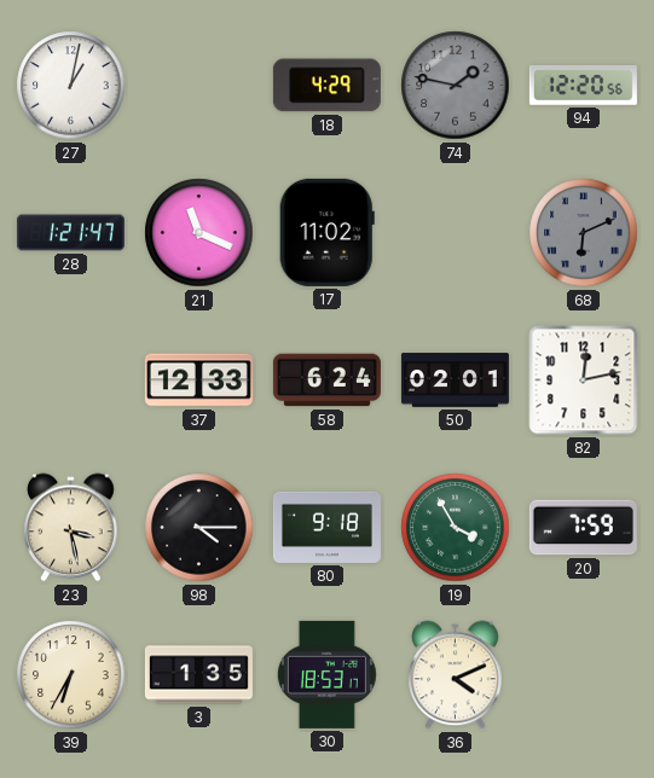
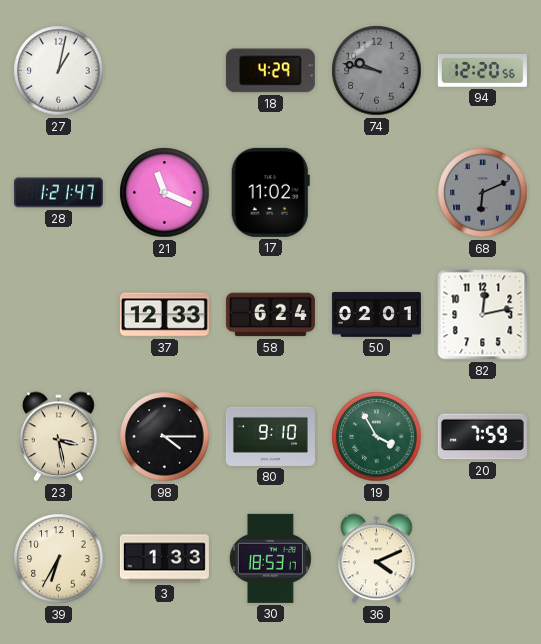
74: 1:47 -> 9:47 (377, 71)
80: 9:18 -> 9:10 (270, 436)
3: 1:35 -> 1:33 (164, 559)
